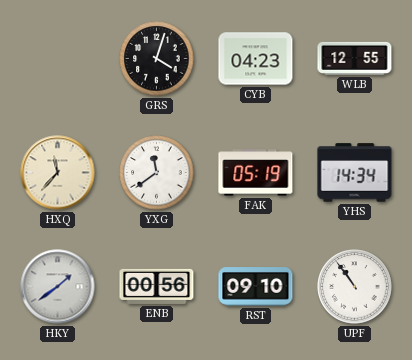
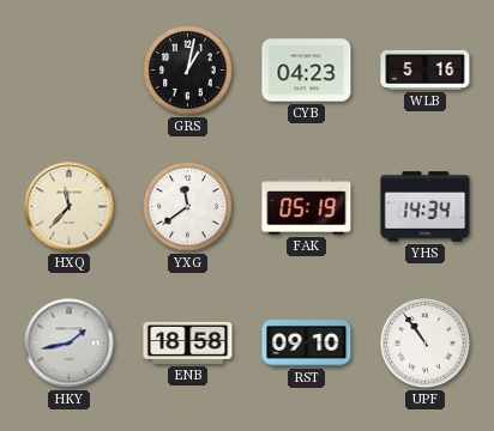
GRS: 4:03 -> 1:02 (188, 71)
WLB: 12:55 -> 5:16 (426, 69)
HKY: 1:39 -> 1:43 (70, 344)
ENB: 00:56 -> 18:58 (188, 342)
